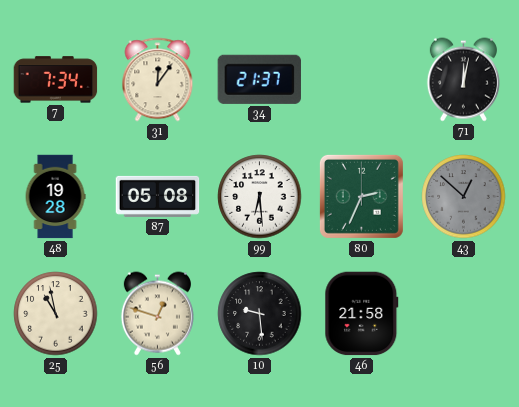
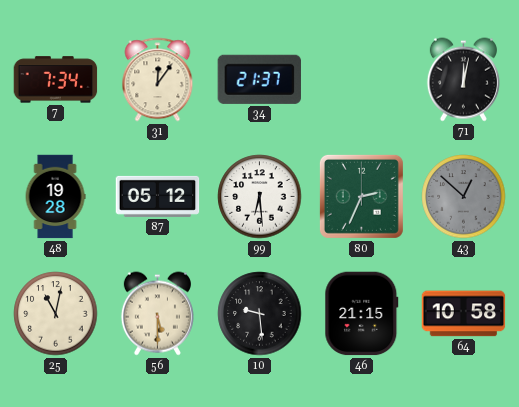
87: 05:08 -> 05:12 (158, 196)
25: 10:58 -> 11:02 (56, 314)
56: 12:48 -> 5:30 (157, 314)
46: 21:58 -> 21:15 (362, 314)
64: none -> 10:58 (464, 314)
